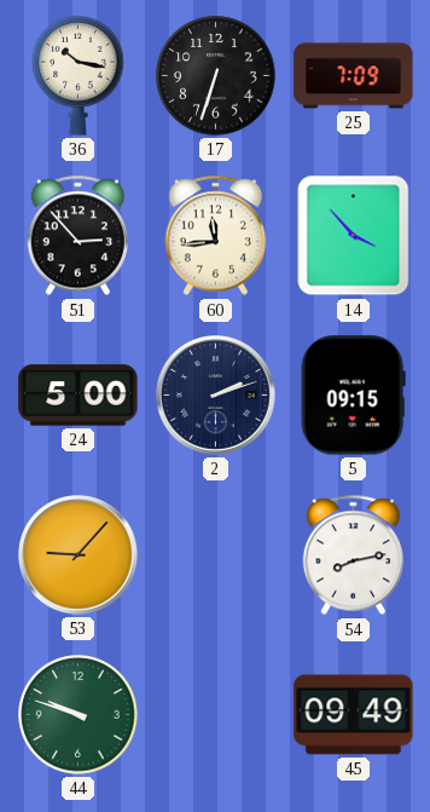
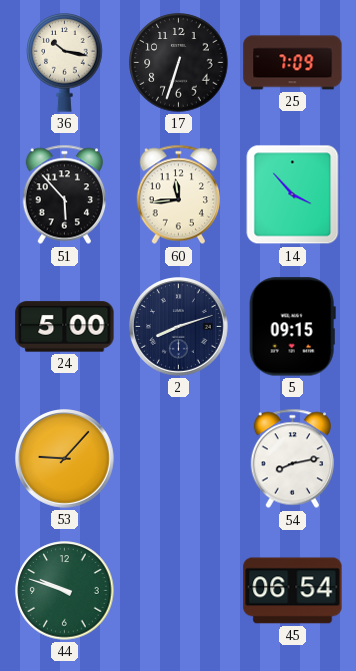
51: 2:53 -> 5:53 (64, 195)
2: 2:12 -> 8:12 (179, 327)
45: 09:49 -> 06:54 (293, 591)
